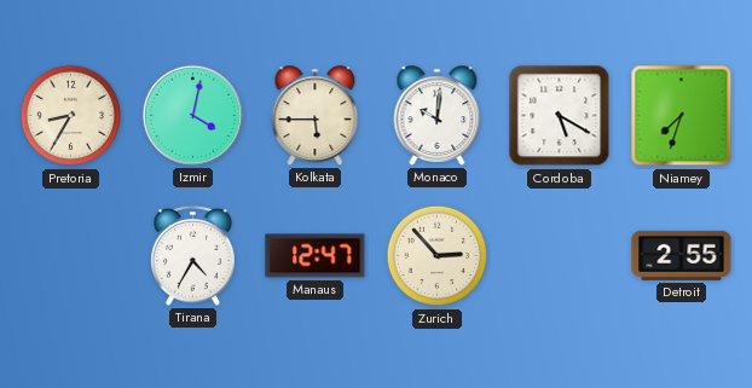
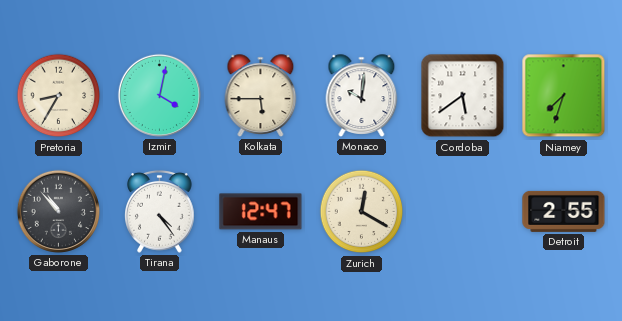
Cordoba: 5:20 -> 5:39 (463, 96)
Gaborone: none -> 10:53 (58, 211)
Tirana: 4:35 -> 4:24 (160, 212)
Zurich: 2:53 -> 12:20 (362, 212)
